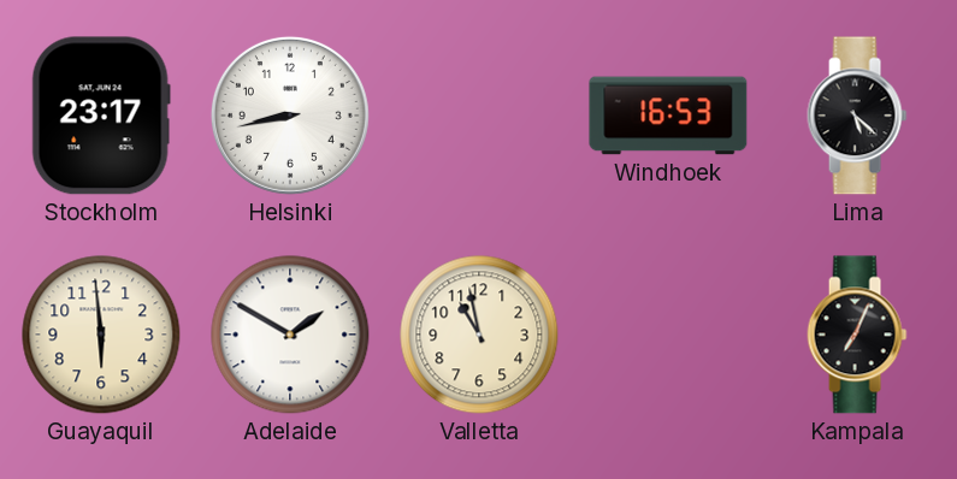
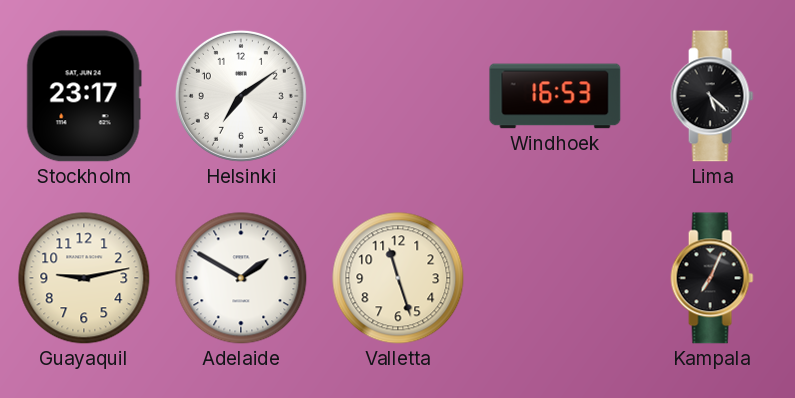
Helsinki: 8:43 -> 7:09 (241, 96)
Guayaquil: 5:59 -> 9:13 (84, 278)
Valletta: 10:58 -> 11:27 (398, 278)
